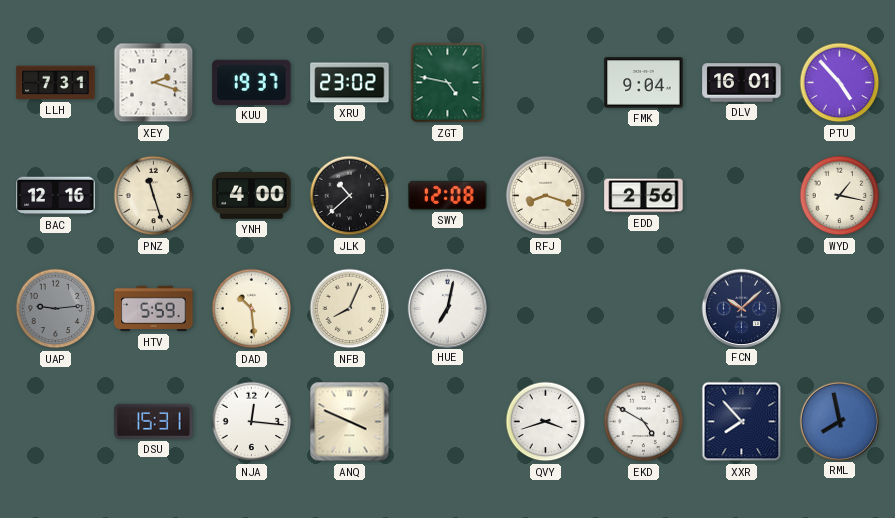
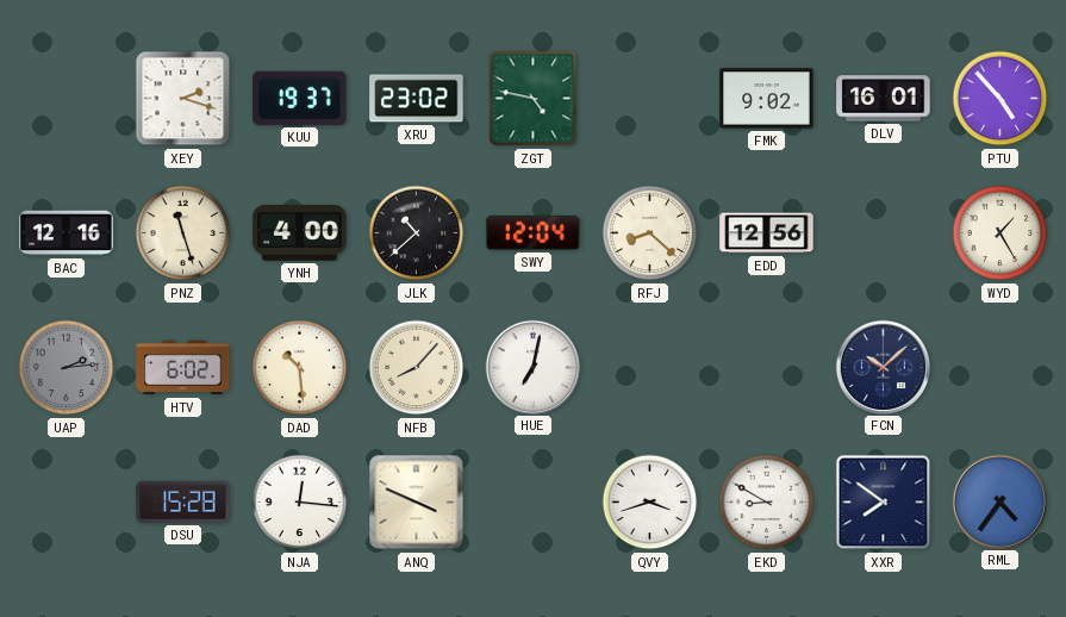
LLH: 7:31 -> none (56, 83)
FMK: 9:04 -> 9:02 (767, 99)
SWY: 12:08 -> 12:04 (534, 232)
RFJ: 8:18 -> 8:22 (650, 233)
EDD: 2:56 -> 12:56 (767, 233)
WYD: 1:17 -> 1:25 (1000, 233)
UAP: 9:14 -> 2:14 (67, 368)
HTV: 5:59 -> 6:02 (183, 368)
NFB: 8:04 -> 8:07 (417, 368)
DSU: 15:31 -> 15:28 (183, 501)
EKD: 4:50 -> 8:50 (767, 503)
XXR: 7:53 -> 7:51 (884, 503)
RML: 7:58 -> 4:36 (999, 501)
